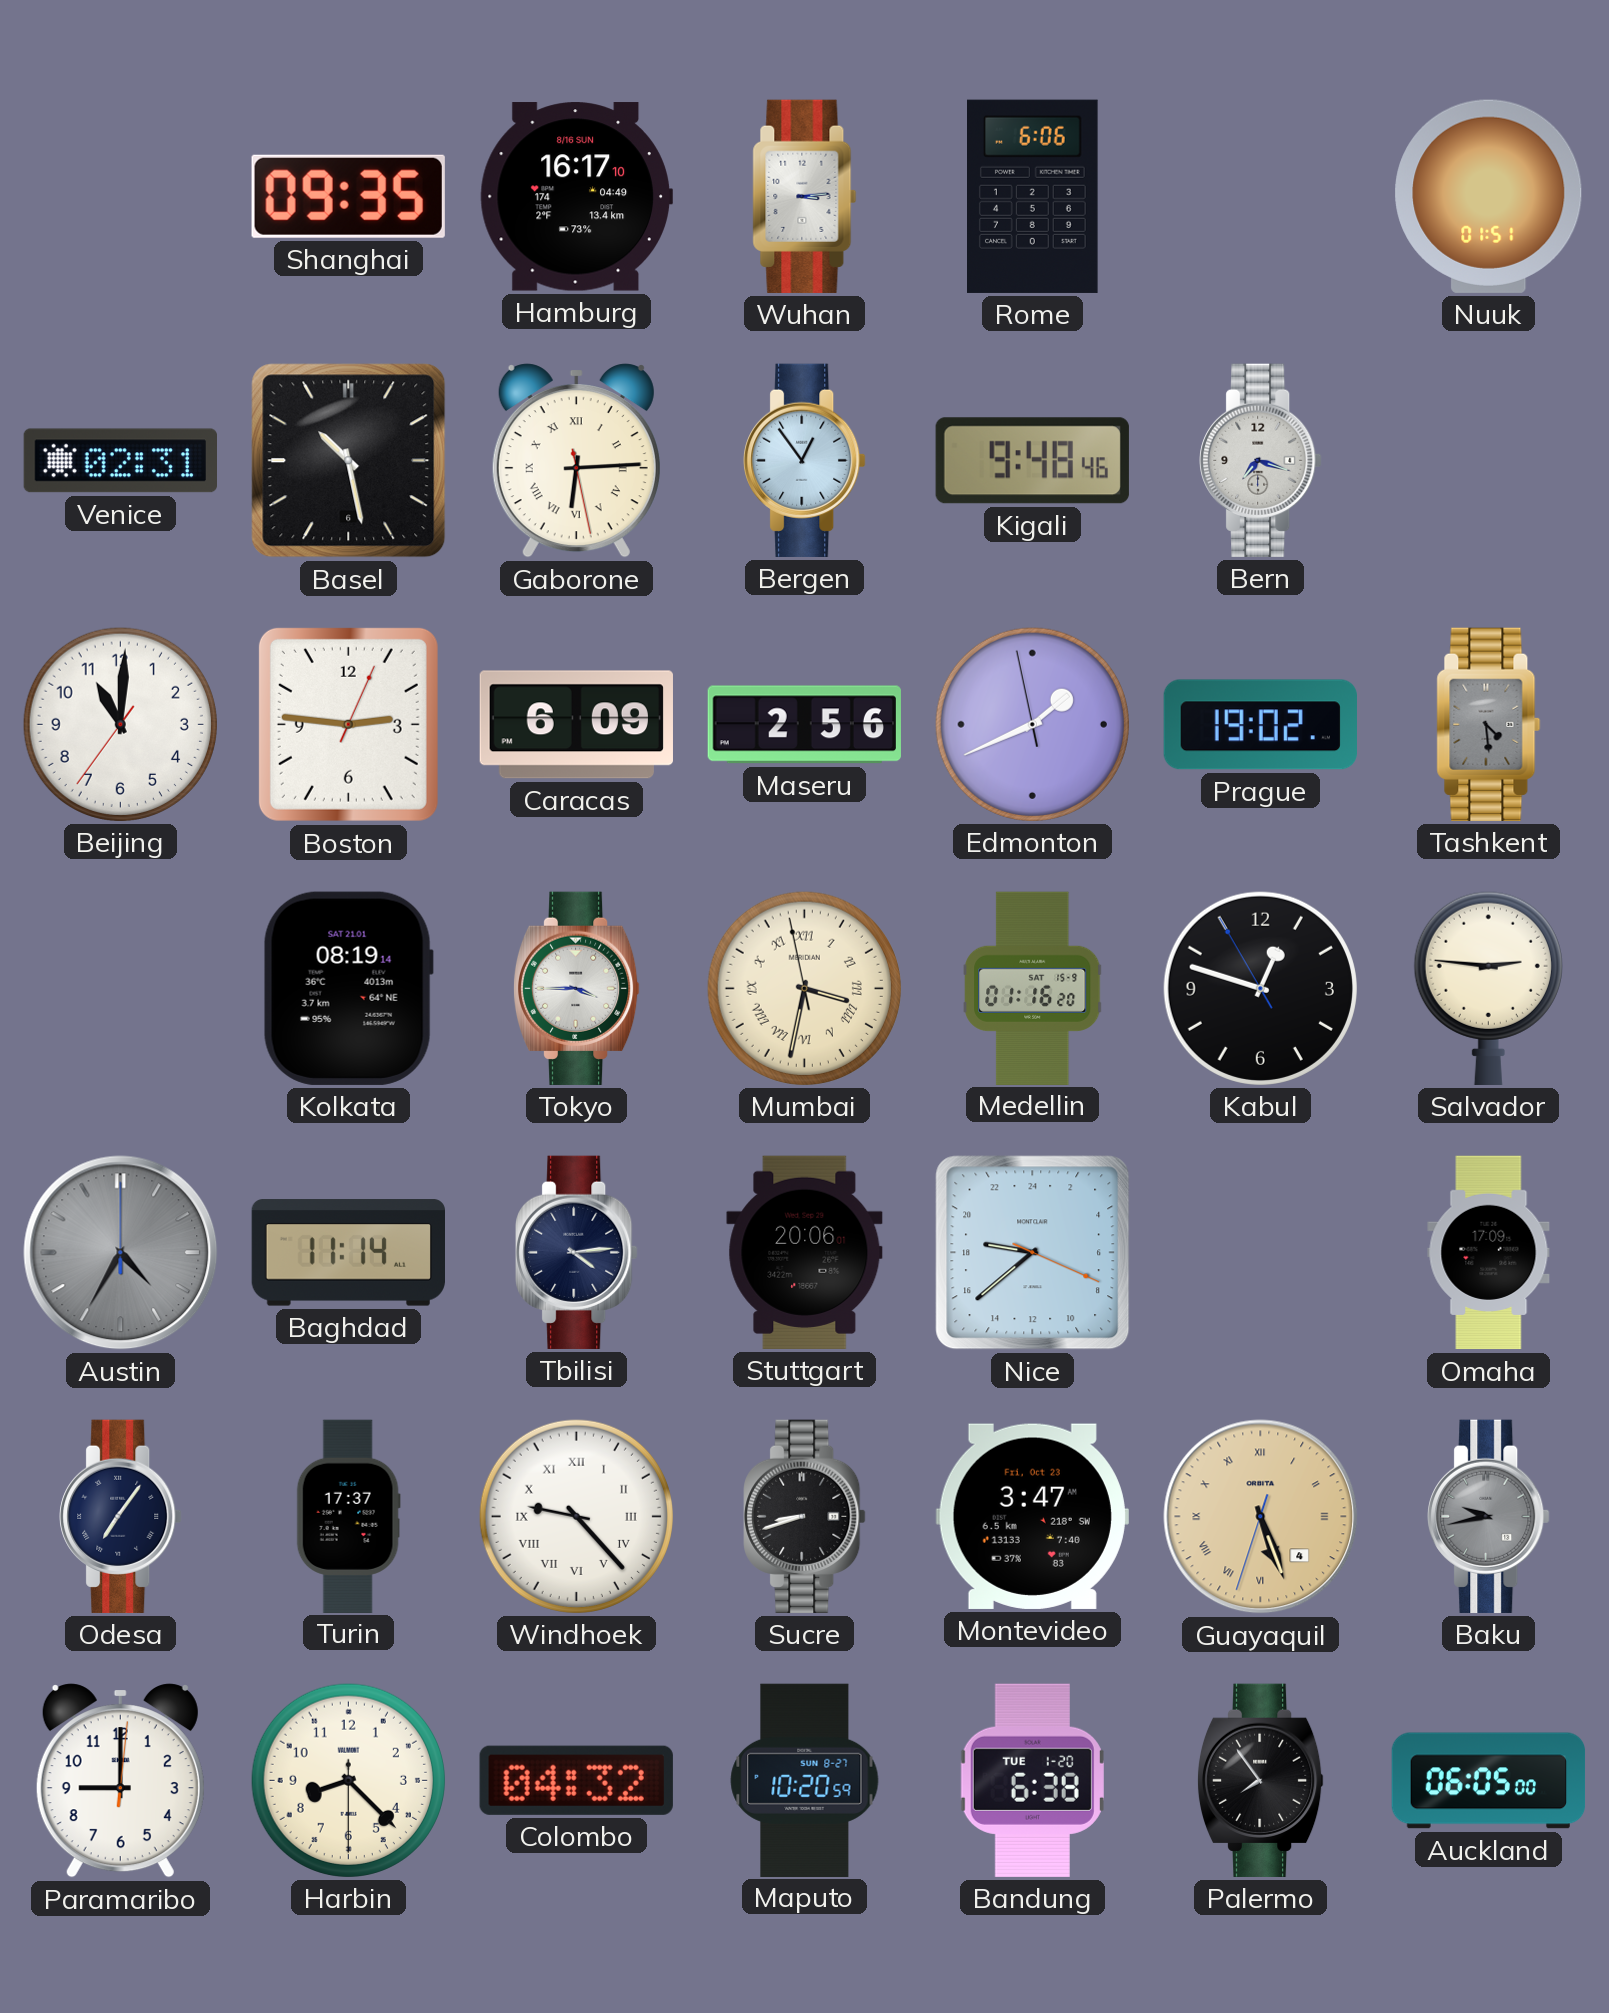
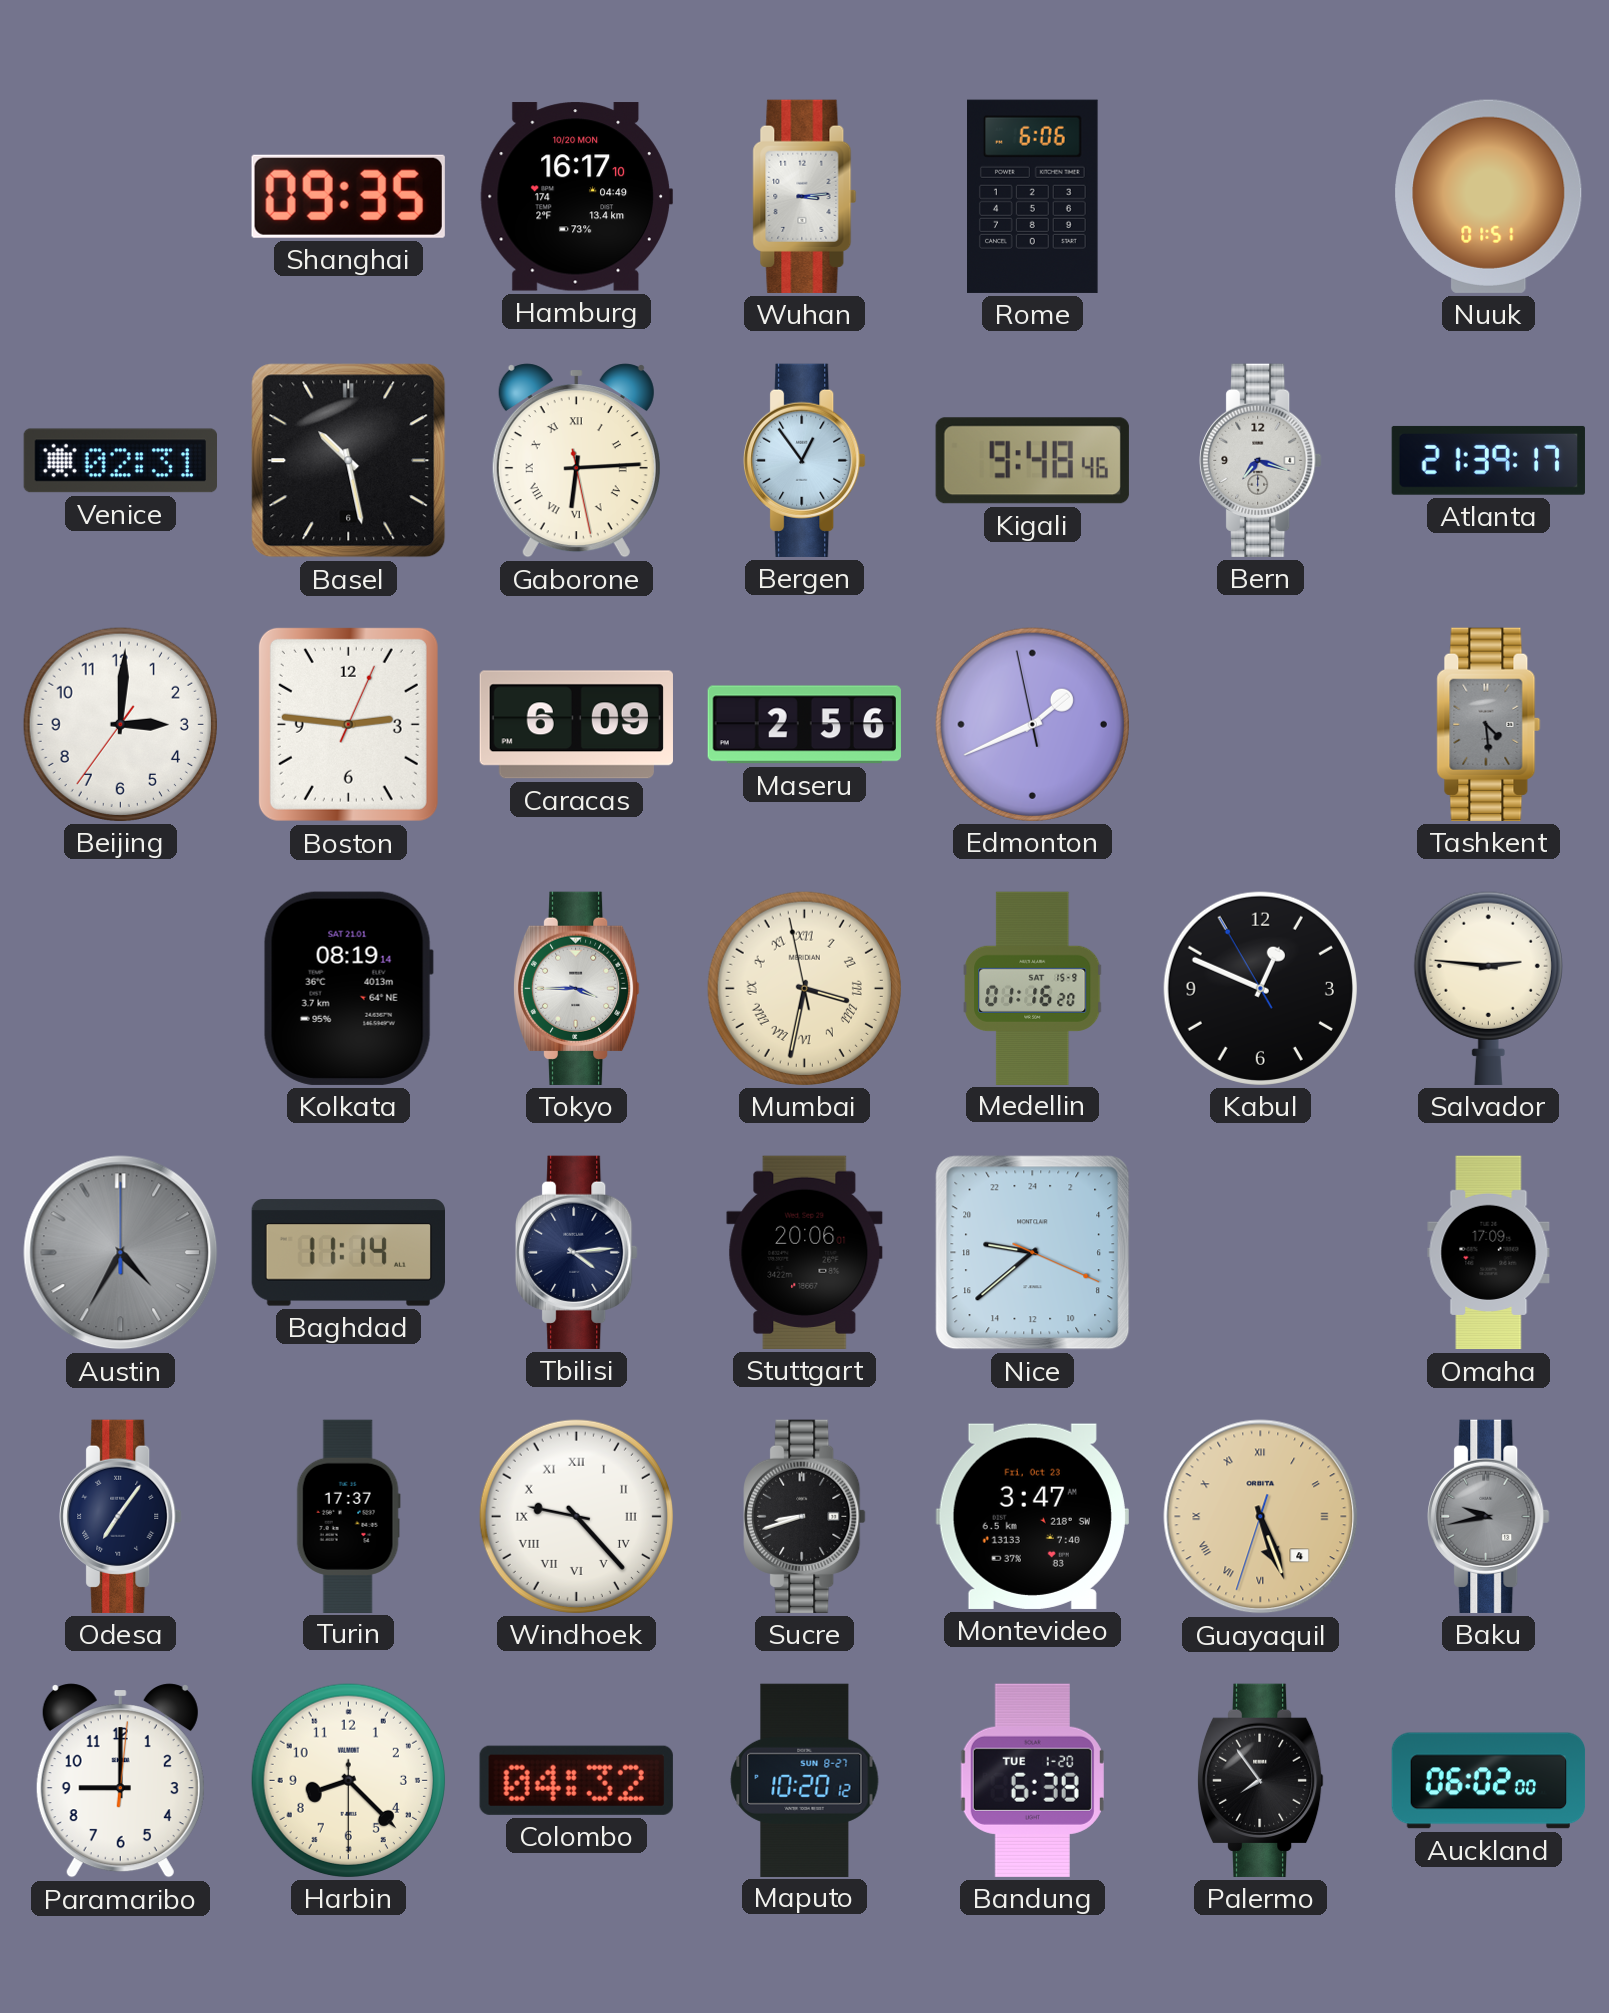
Hamburg date: 8/16 SUN -> 10/20 MON (576, 197)
Atlanta: none -> 21:39 (1488, 460)
Beijing: 11:00 -> 3:00 (120, 724)
Prague: 19:02 -> none (1260, 725)
Kabul: 12:47 -> 12:48 (1260, 988)
Maputo: 10:20:59 -> 10:20:12 (805, 1780)
Auckland: 06:05 -> 06:02 (1489, 1781)
